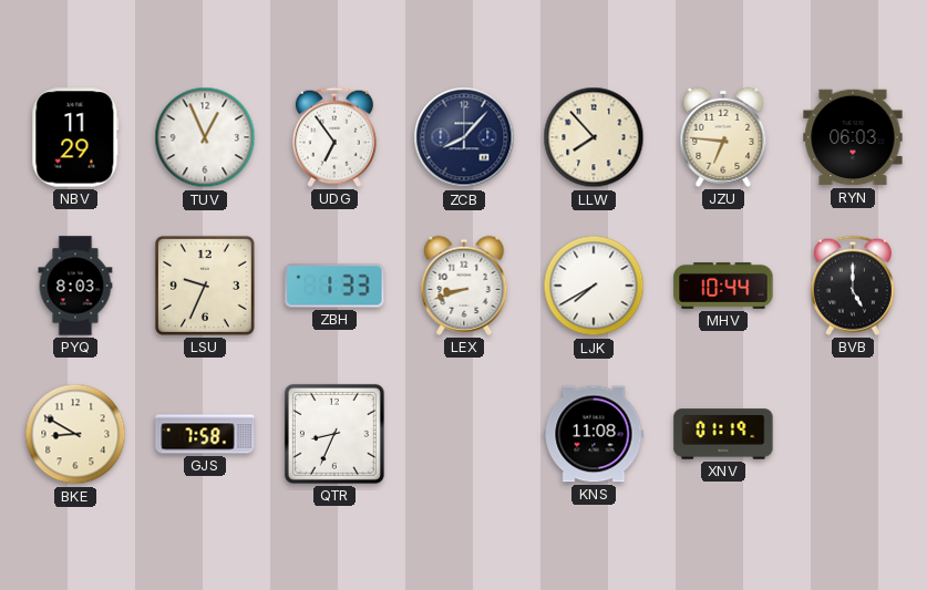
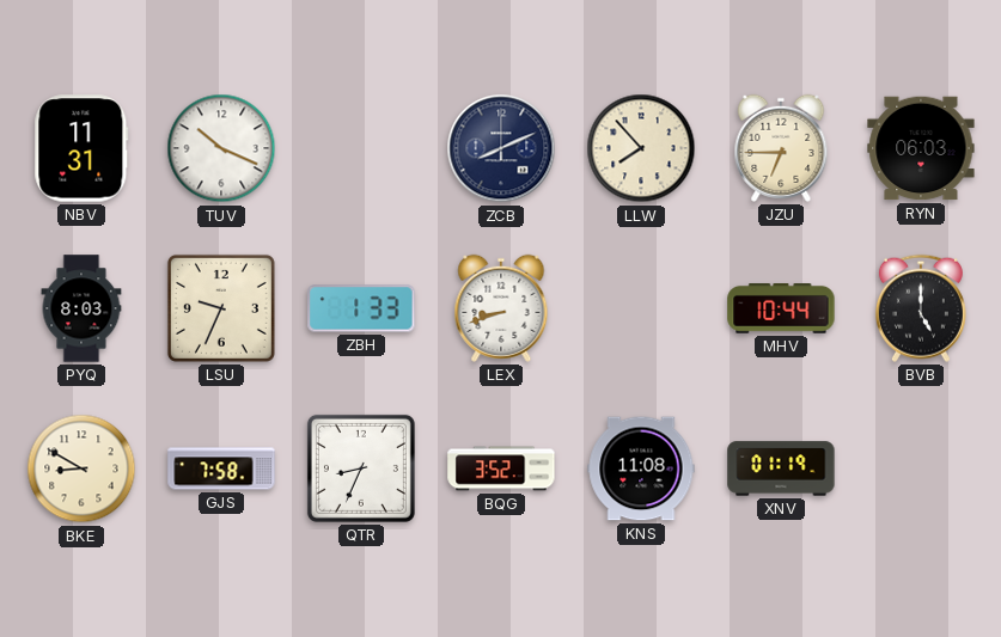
NBV: 11:29 -> 11:31 (81, 148)
TUV: 12:56 -> 10:19 (221, 148)
UDG: 6:54 -> none (334, 137)
ZCB: 8:07 -> 8:11 (501, 148)
JZU: 6:46 -> 6:45 (781, 148)
LJK: 7:40 -> none (594, 286)
BQG: none -> 3:52 (501, 468)
